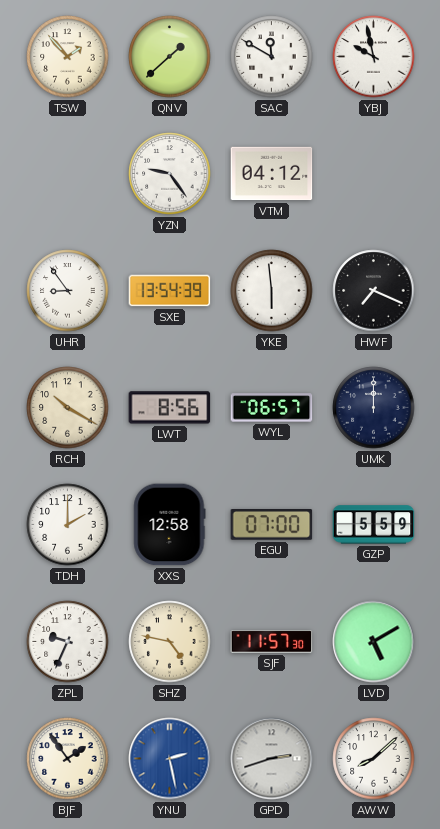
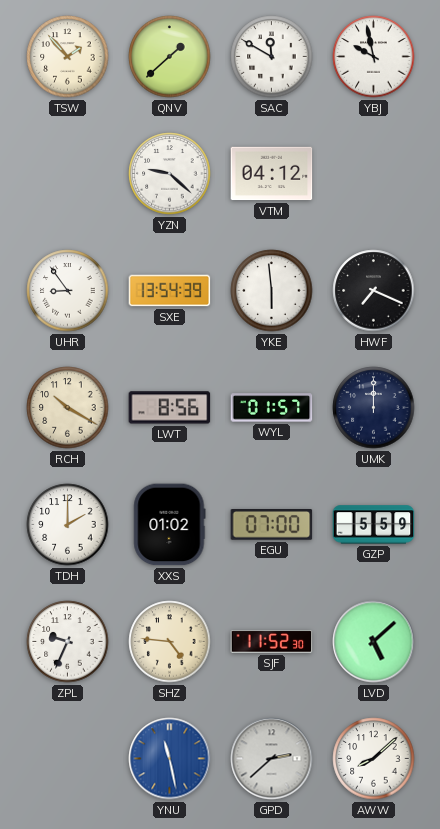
YZN: 9:24 -> 9:22 (170, 174)
WYL: 06:57 -> 01:57 (272, 408)
XXS: 12:58 -> 01:02 (170, 525)
SHZ: 4:47 -> 4:46 (170, 642)
SJF: 11:57 -> 11:52 (272, 642)
LVD: 5:10 -> 5:08 (374, 642)
BJF: 1:54 -> none (68, 759)
YNU: 2:28 -> 11:28 (170, 759)
GPD: 2:42 -> 2:38 (272, 759)
